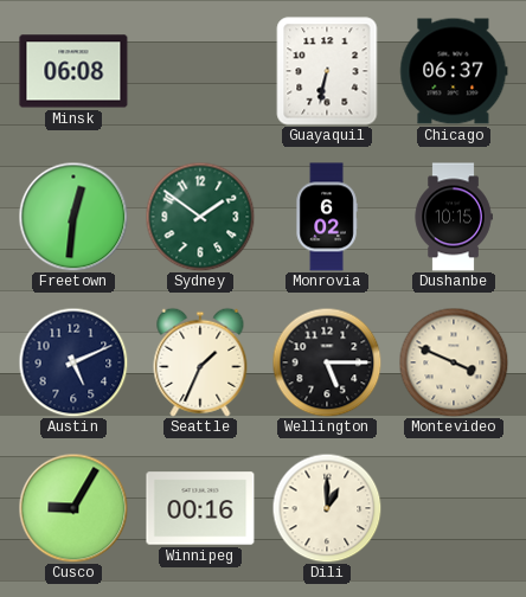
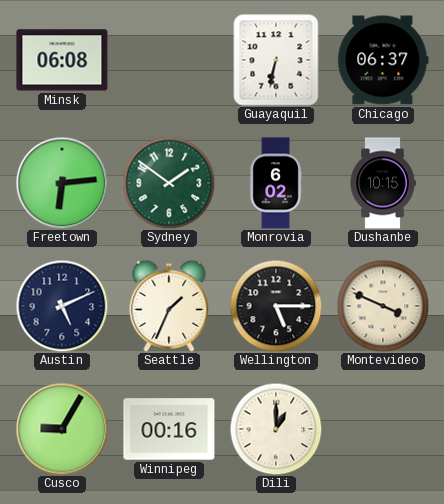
Freetown: 12:31 -> 6:14 (62, 183)
